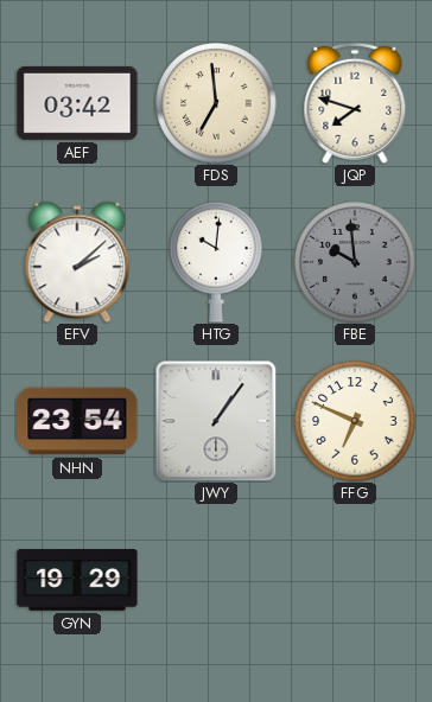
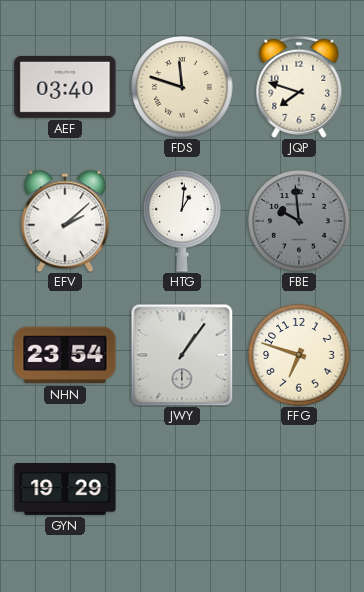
AEF: 03:42 -> 03:40 (65, 87)
FDS: 6:59 -> 11:48 (182, 87)
HTG: 10:01 -> 1:01 (182, 221)
FFG: 6:49 -> 6:48 (299, 355)
